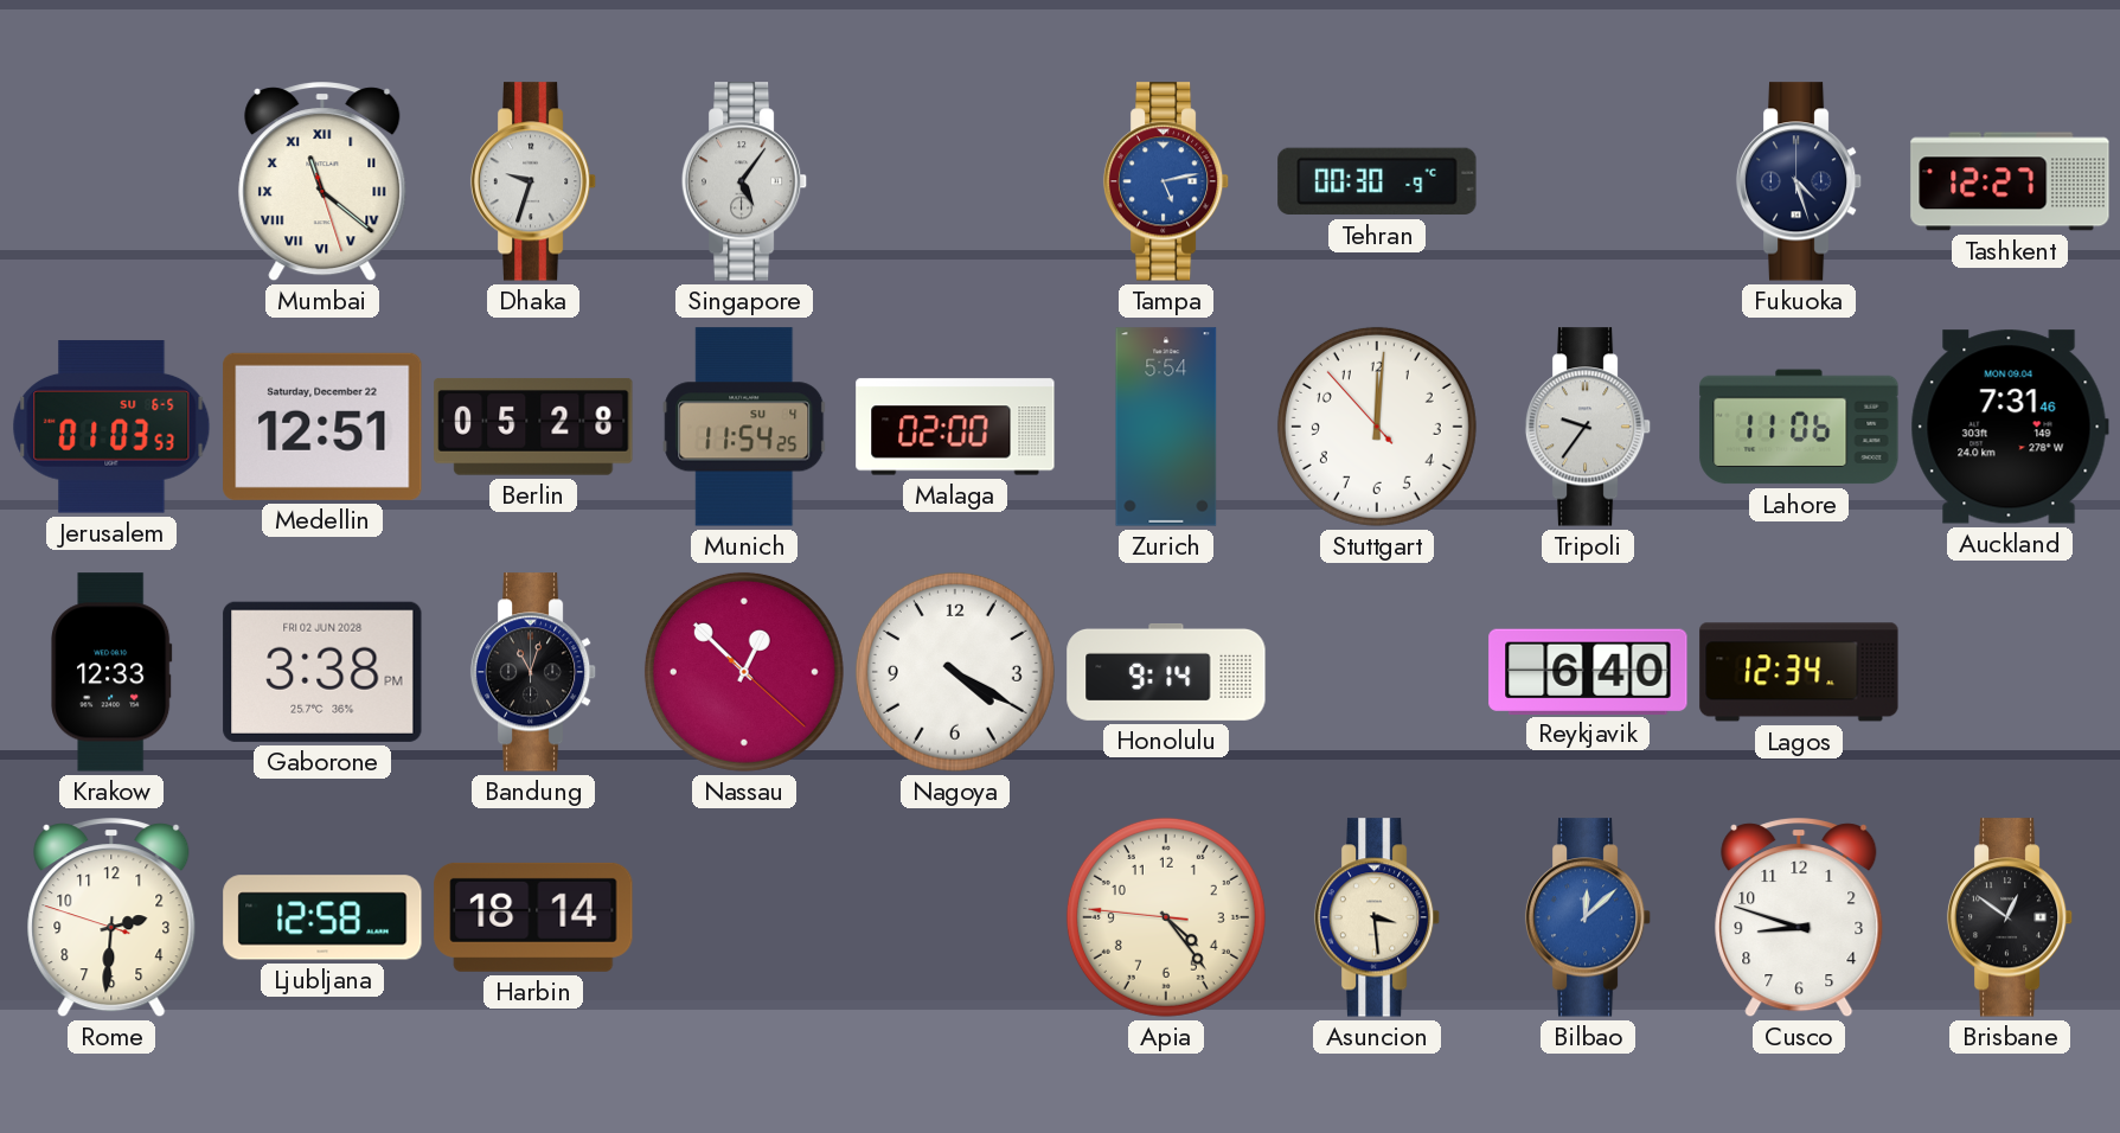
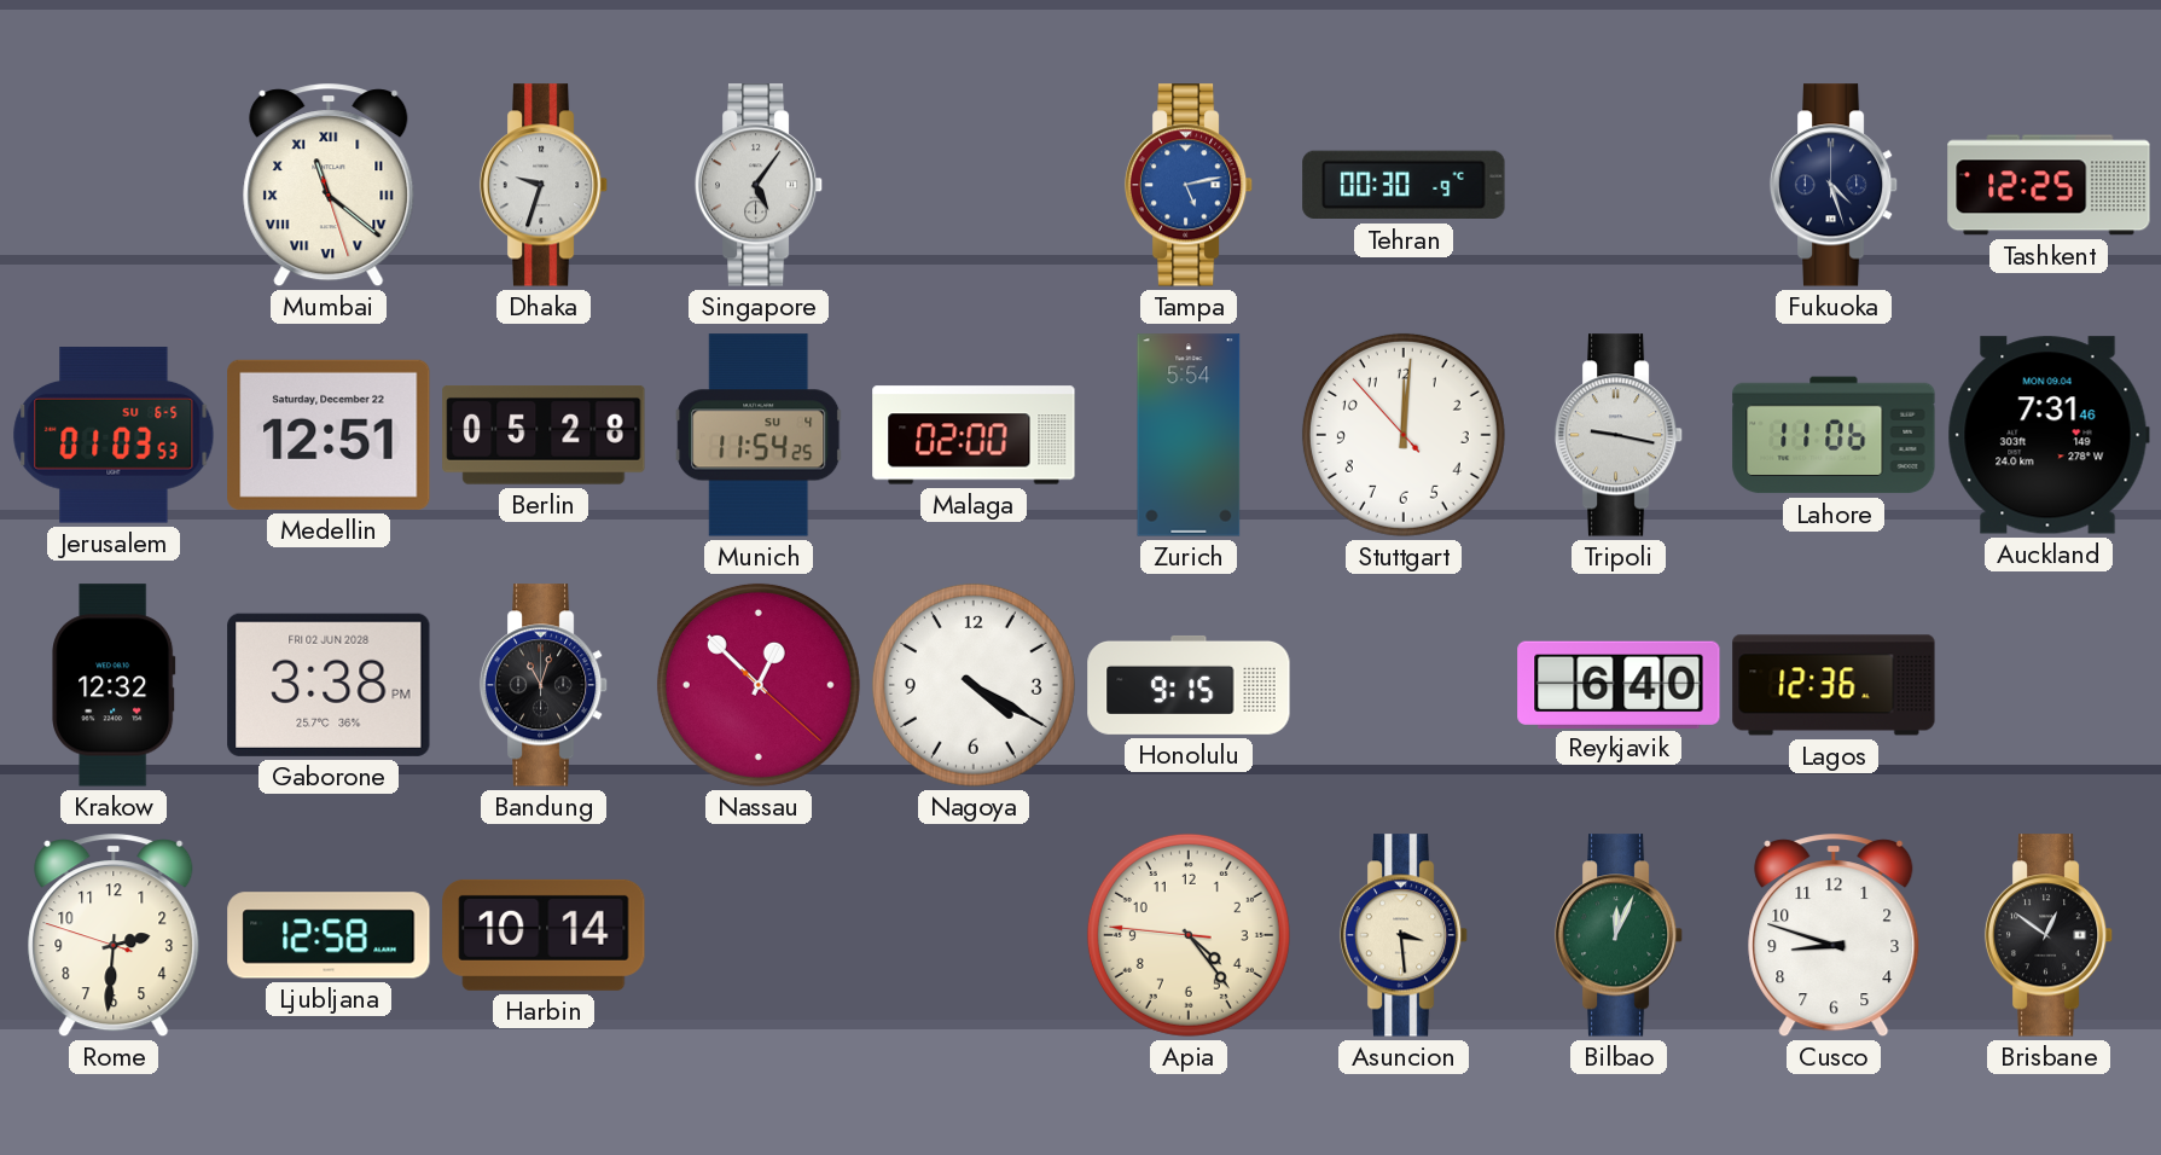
Tashkent: 12:27 -> 12:25 (2049, 185)
Tripoli: 9:36 -> 9:17 (1619, 435)
Krakow: 12:33 -> 12:32 (114, 685)
Honolulu: 9:14 -> 9:15 (1189, 685)
Lagos: 12:34 -> 12:36 (1834, 685)
Harbin: 18:14 -> 10:14 (544, 935)
Bilbao: 12:08 -> 12:04 (1619, 935)
Bilbao dial: blue -> green (1619, 935)
